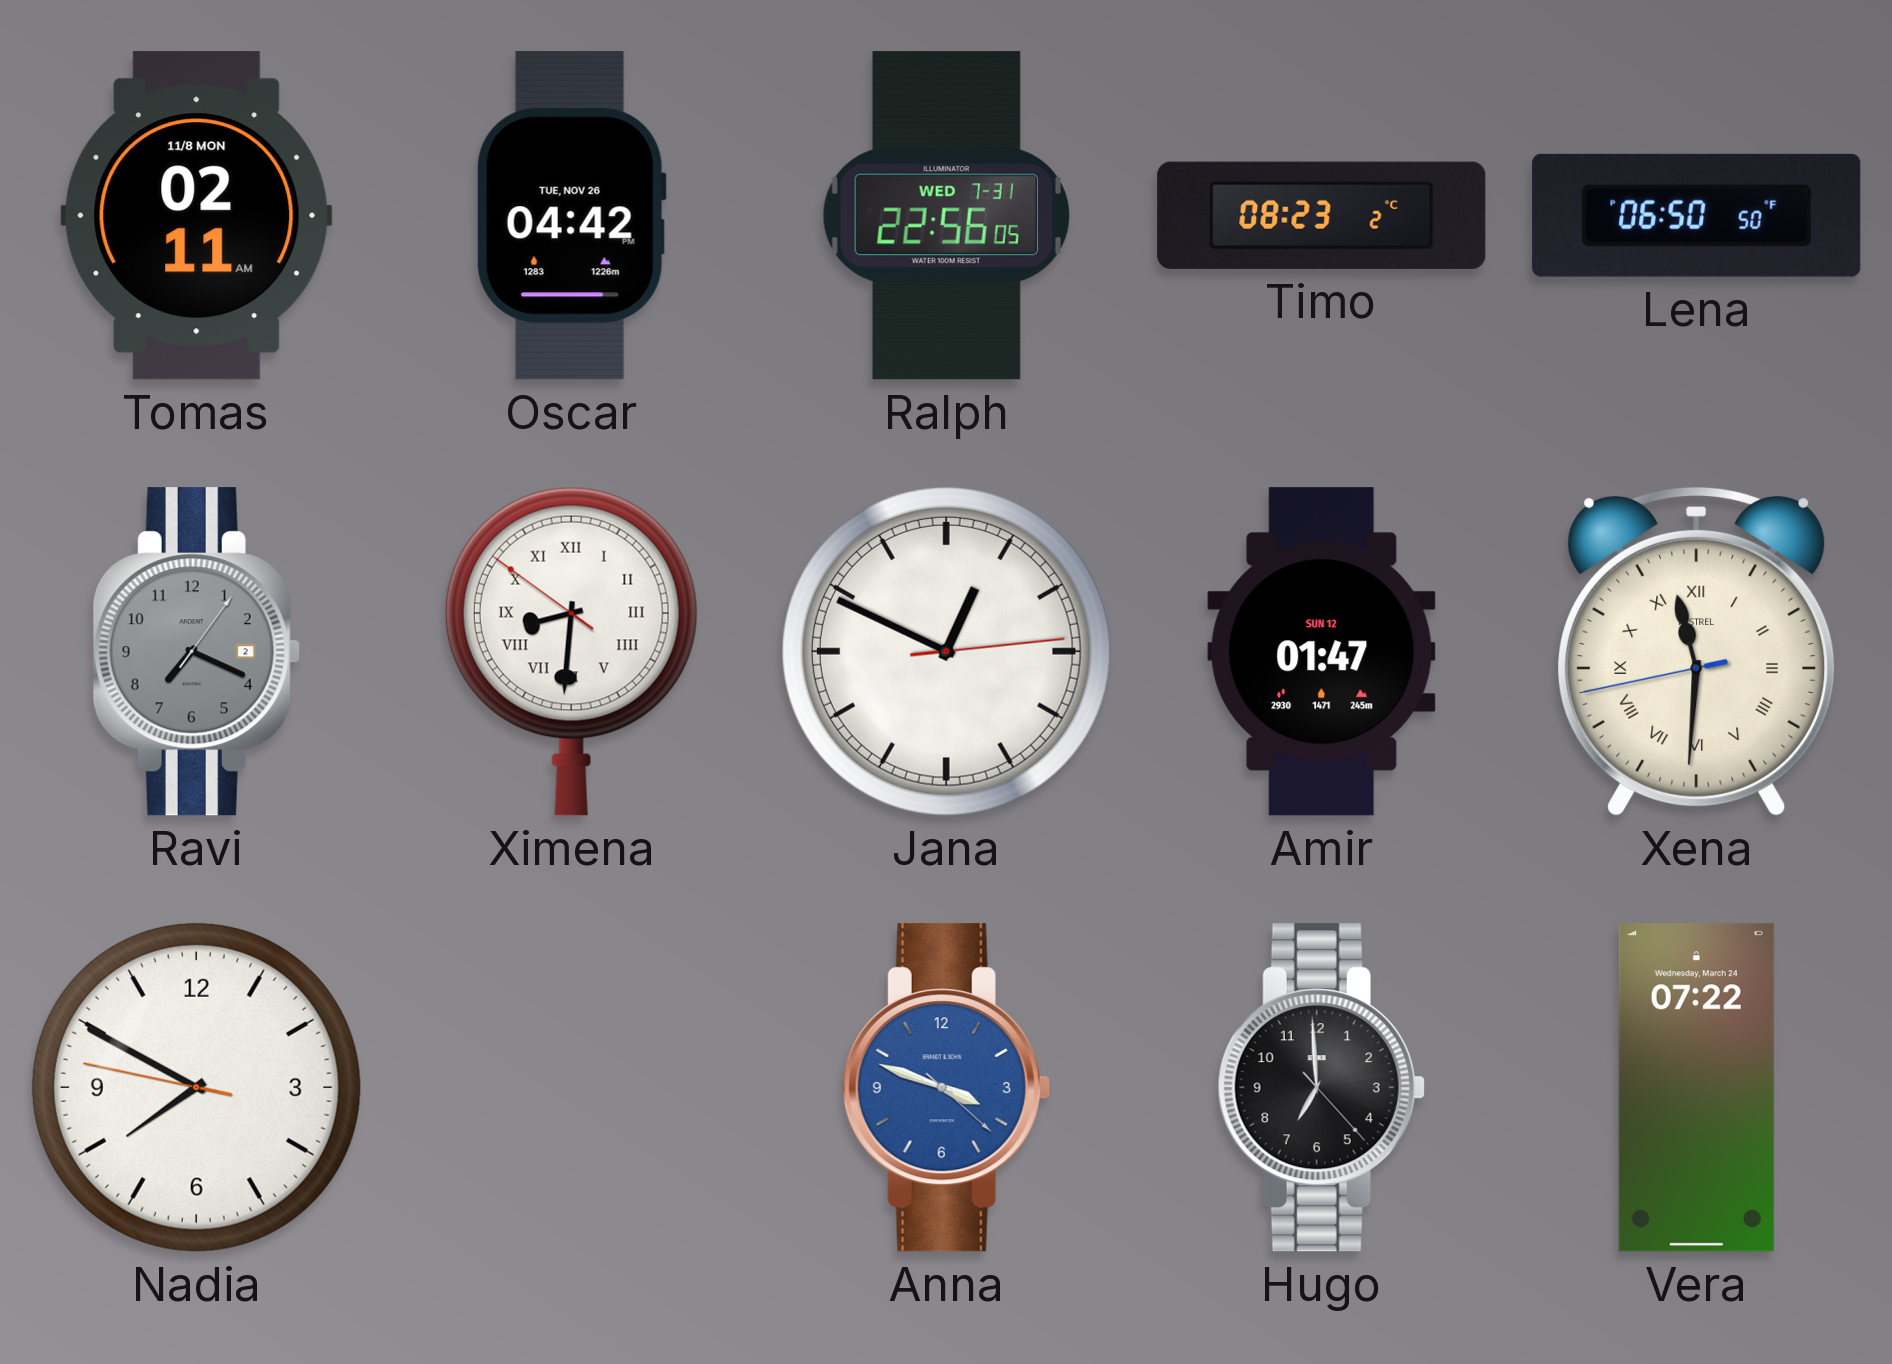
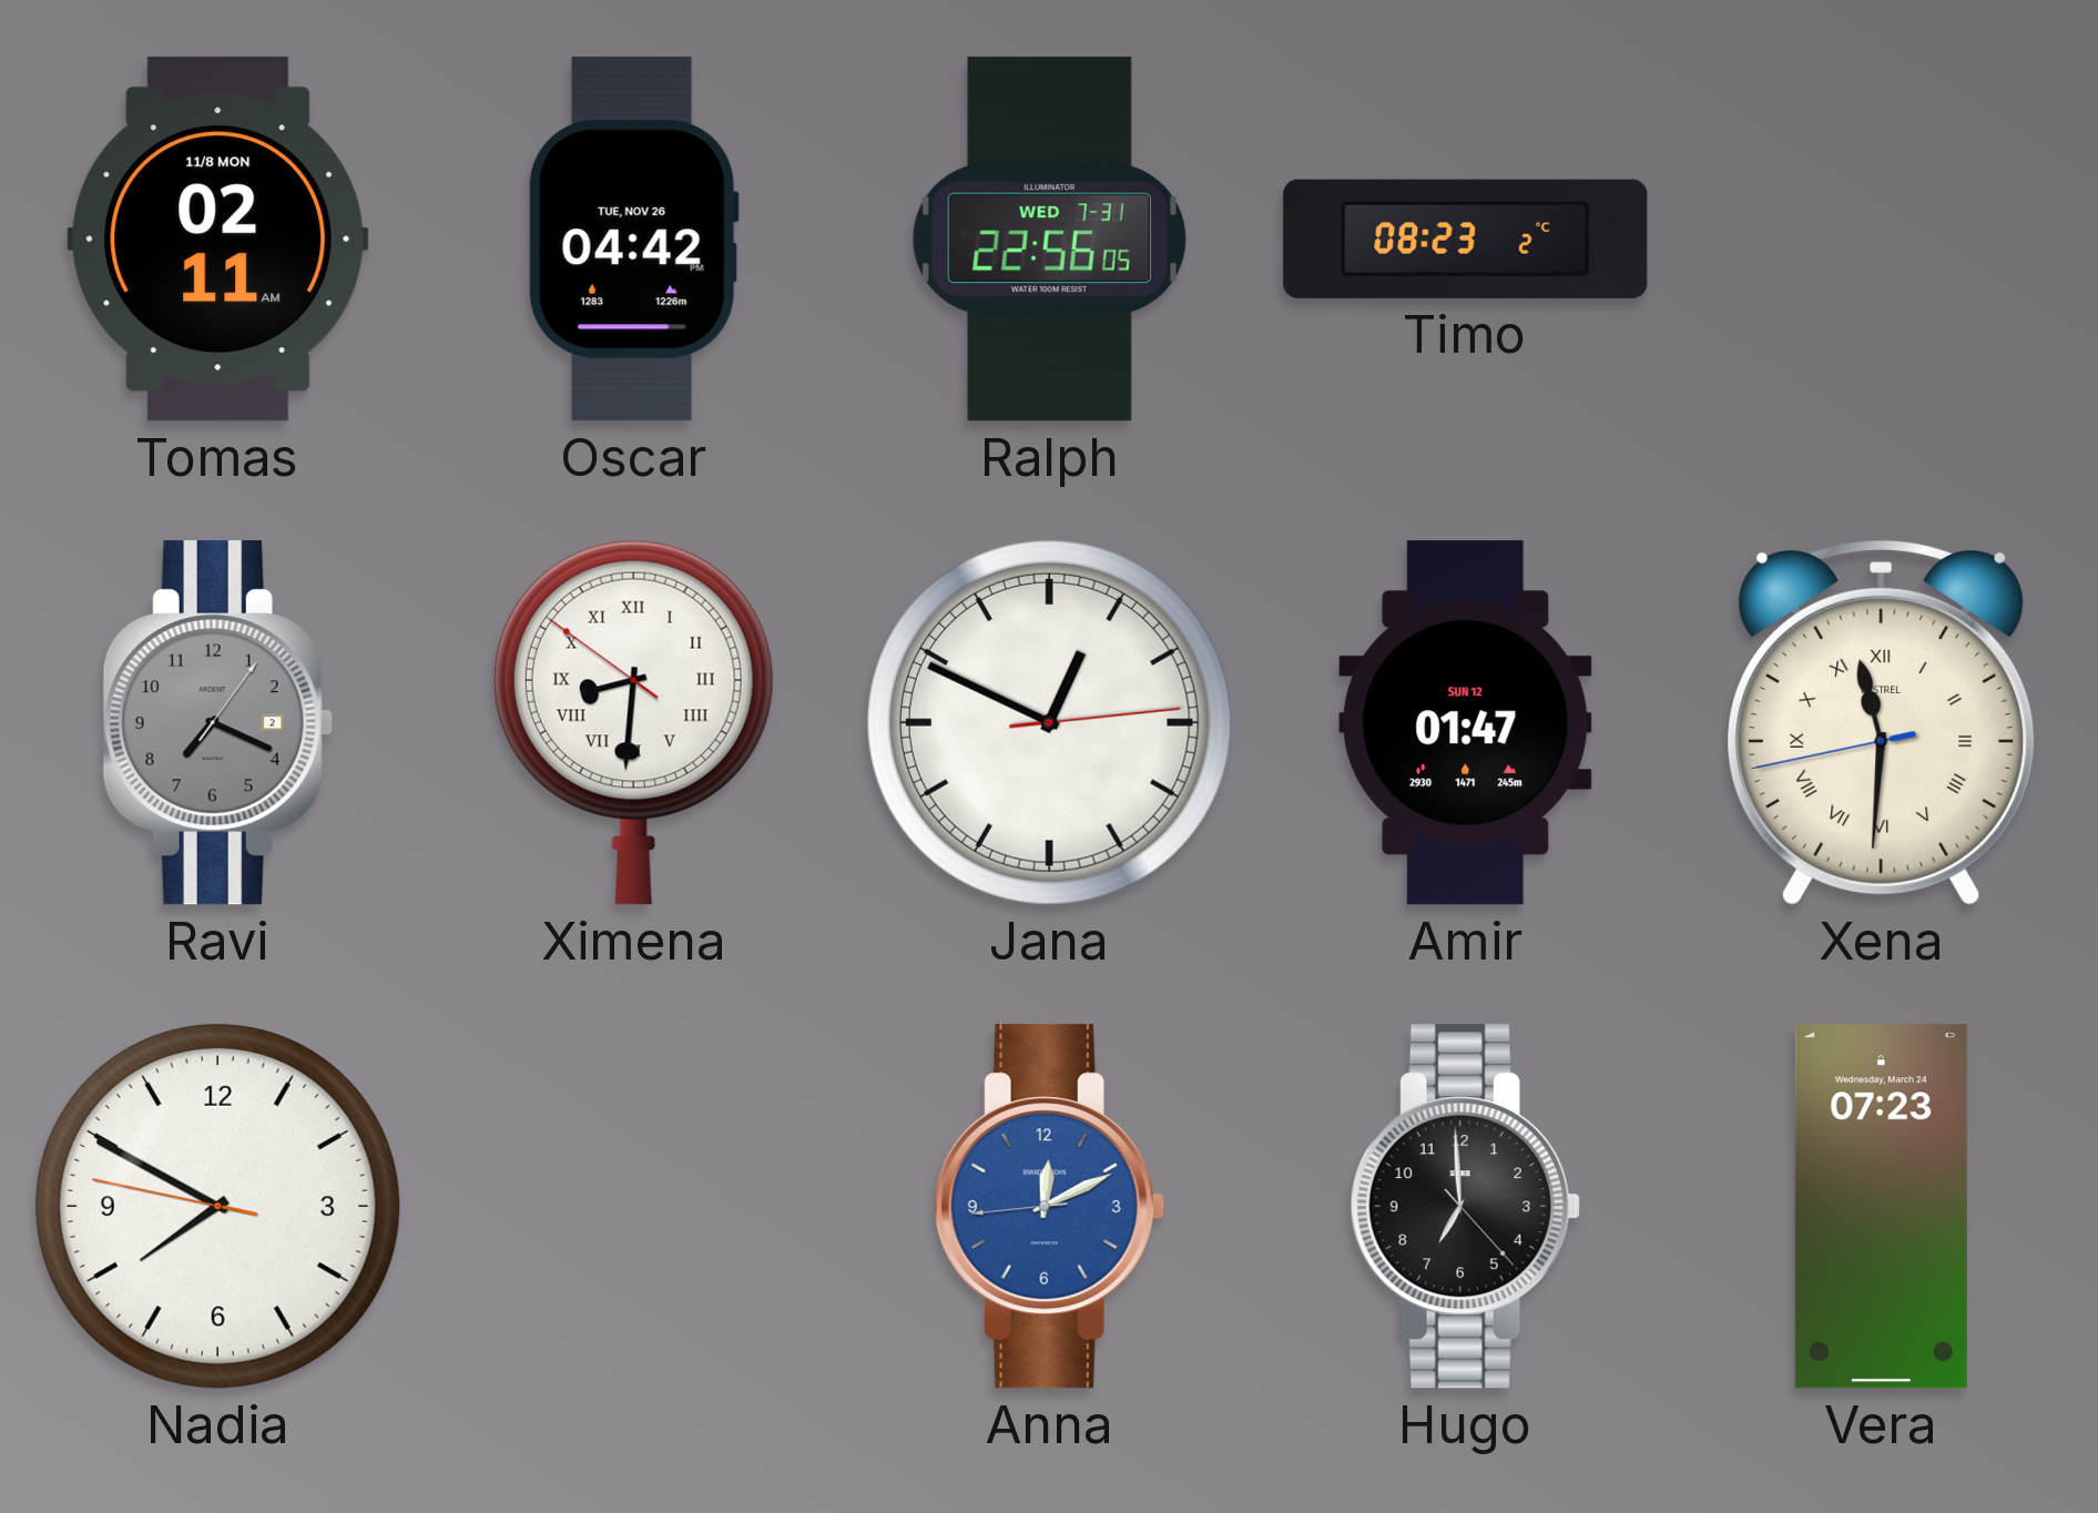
Lena: 06:50 -> none (1697, 215)
Anna: 3:48 -> 12:10 (1049, 1207)
Vera: 07:22 -> 07:23 (1881, 1207)
